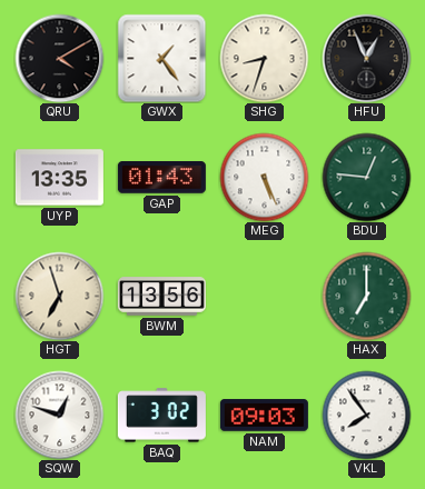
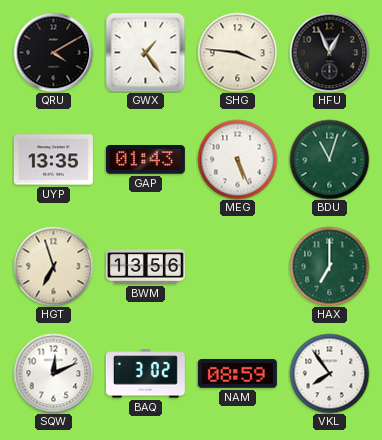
SHG: 8:33 -> 3:46 (237, 52)
BDU: 12:46 -> 11:03 (329, 159)
SQW: 12:48 -> 12:11 (53, 373)
NAM: 09:03 -> 08:59 (237, 374)
